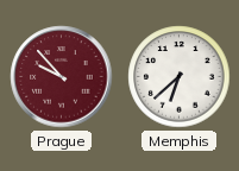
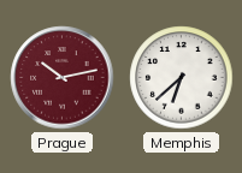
Prague: 9:53 -> 10:13 (63, 78)
